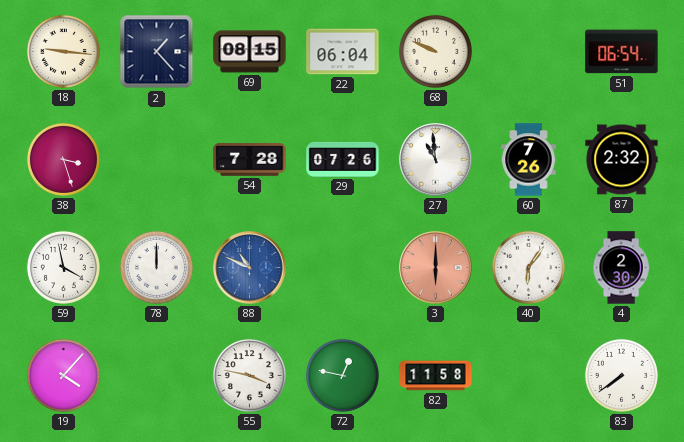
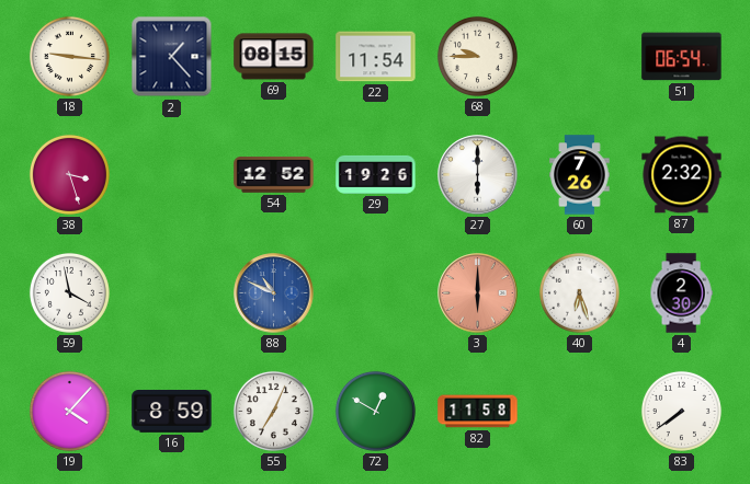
22: 06:04 -> 11:54 (376, 57)
68: 9:49 -> 9:45 (477, 56)
54: 7:28 -> 12:52 (274, 175)
29: 07:26 -> 19:26 (376, 174)
27: 10:59 -> 6:00 (478, 175)
78: 12:00 -> none (156, 267)
40: 6:06 -> 6:27 (579, 292)
16: none -> 8:59 (172, 412)
55: 3:47 -> 7:04 (273, 411)
72: 12:47 -> 12:50 (375, 411)
